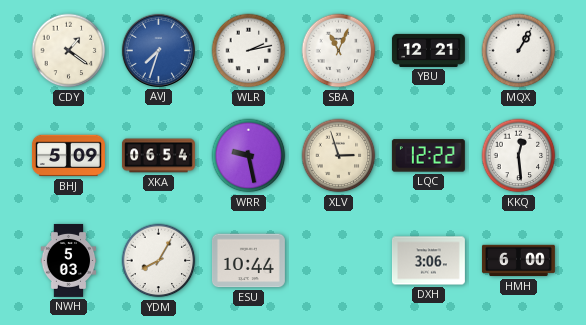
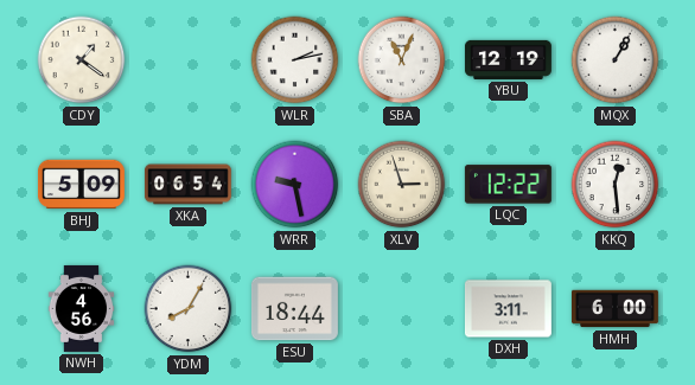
AVJ: 7:33 -> none (158, 50)
YBU: 12:21 -> 12:19 (508, 59)
NWH: 5:03 -> 4:56 (82, 308)
ESU: 10:44 -> 18:44 (294, 309)
DXH: 3:06 -> 3:11 (508, 309)
